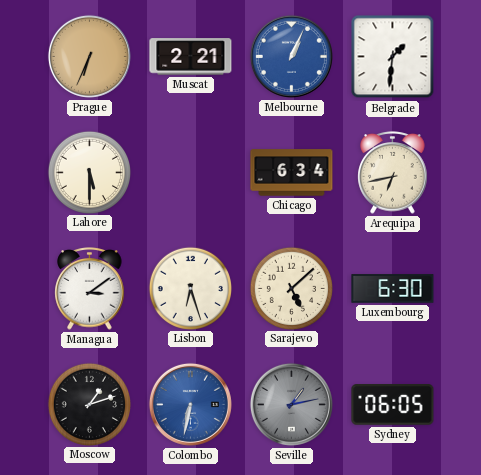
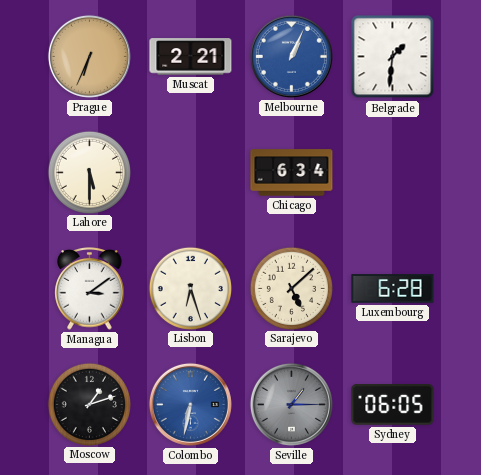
Arequipa: 6:43 -> none (393, 173)
Luxembourg: 6:30 -> 6:28 (393, 289)
Seville: 1:13 -> 1:15 (291, 404)
